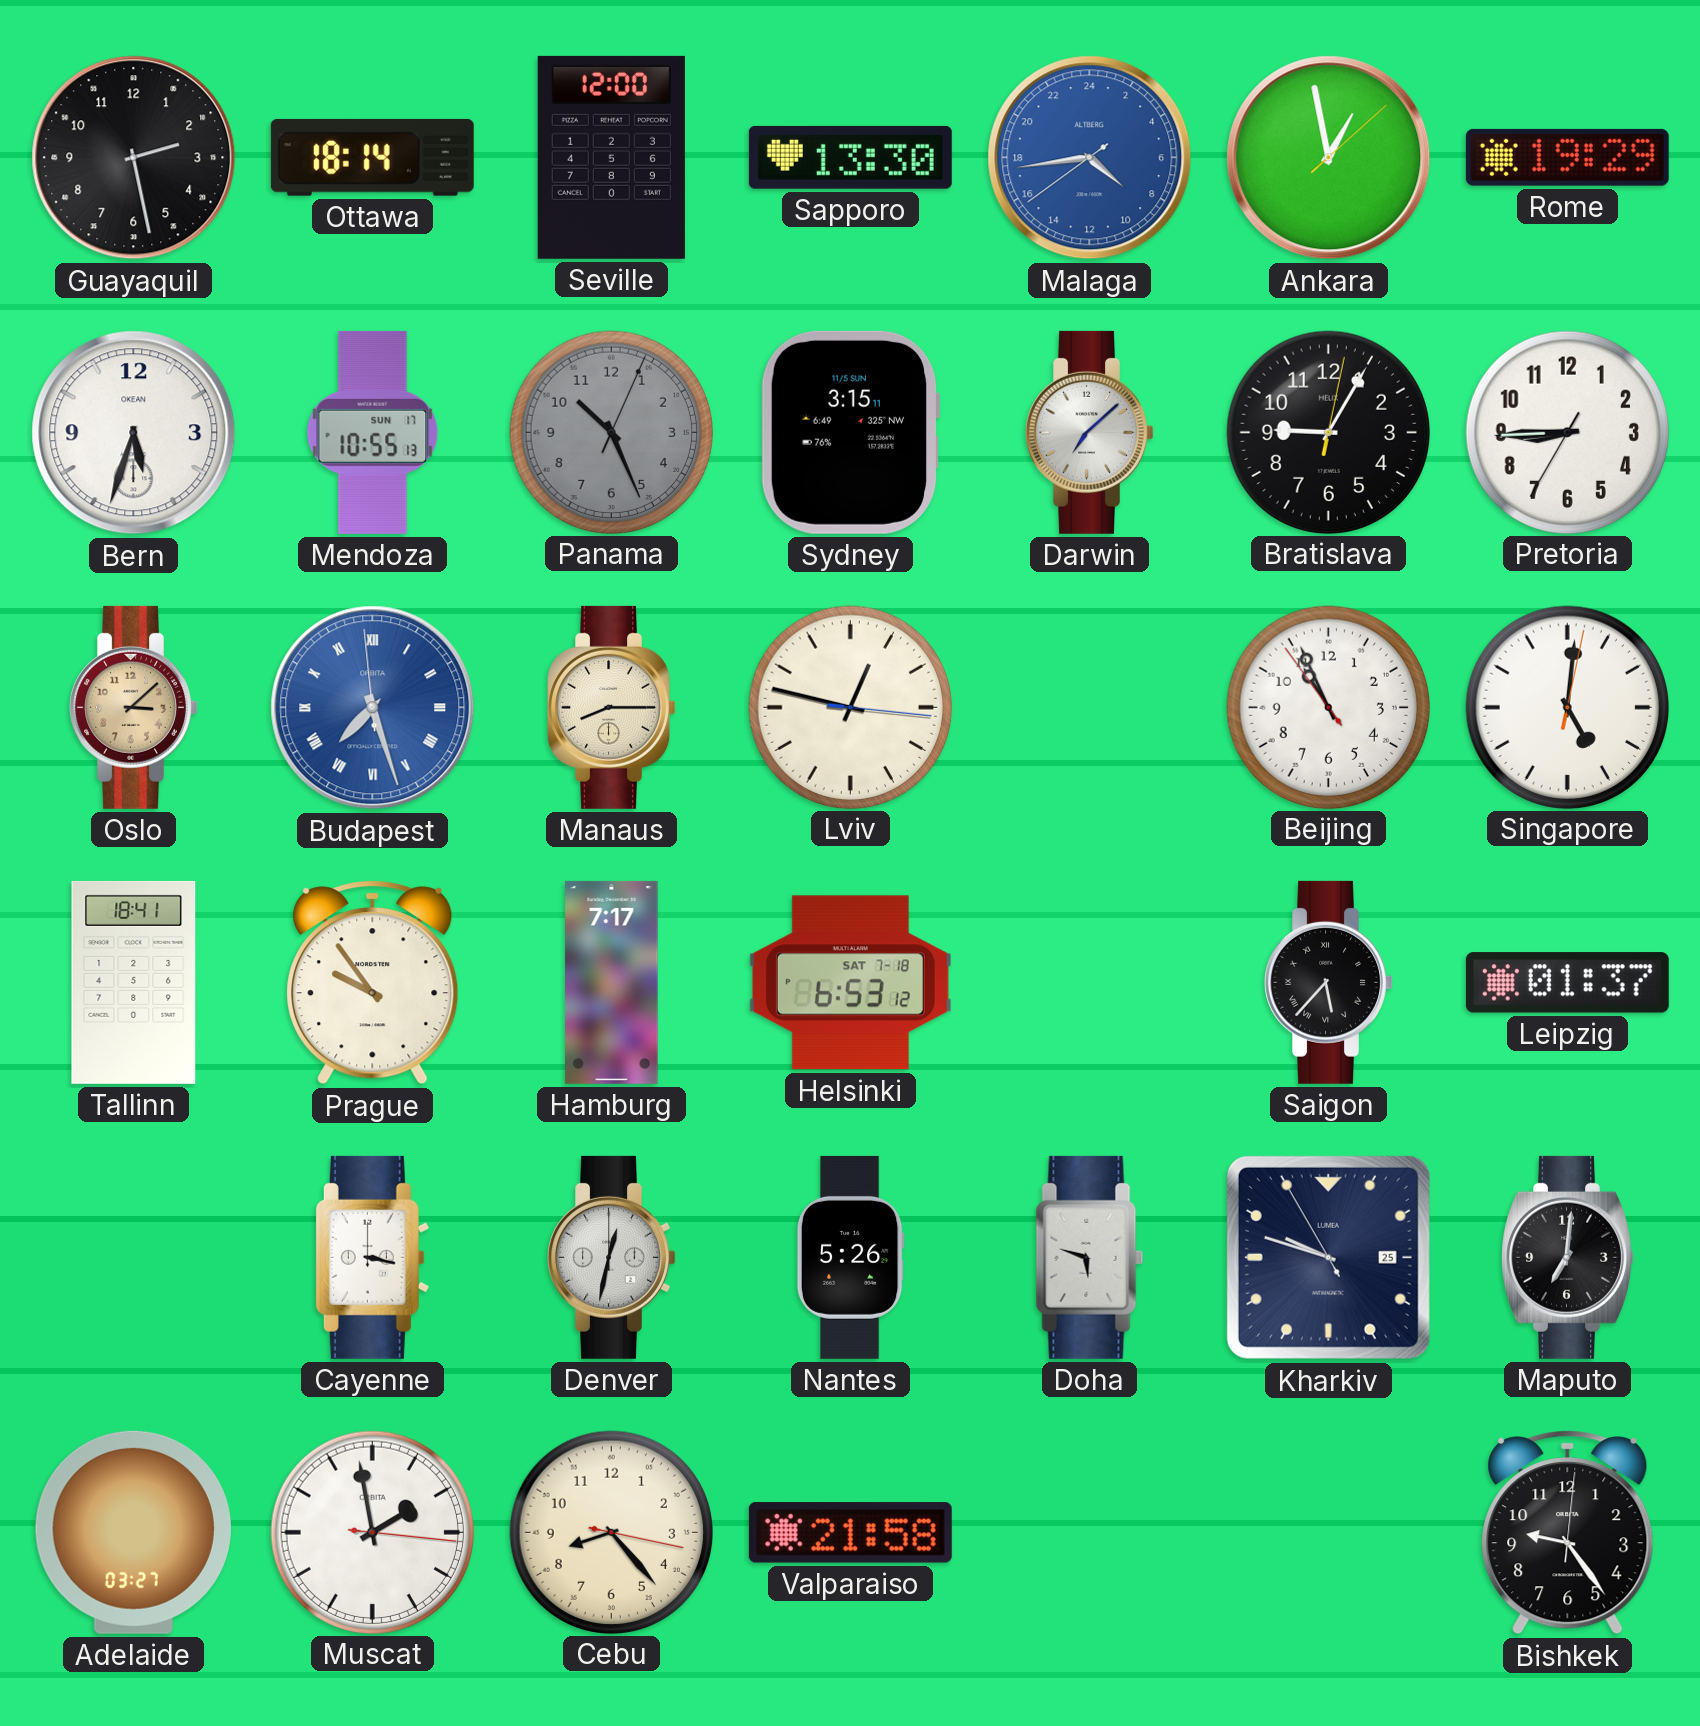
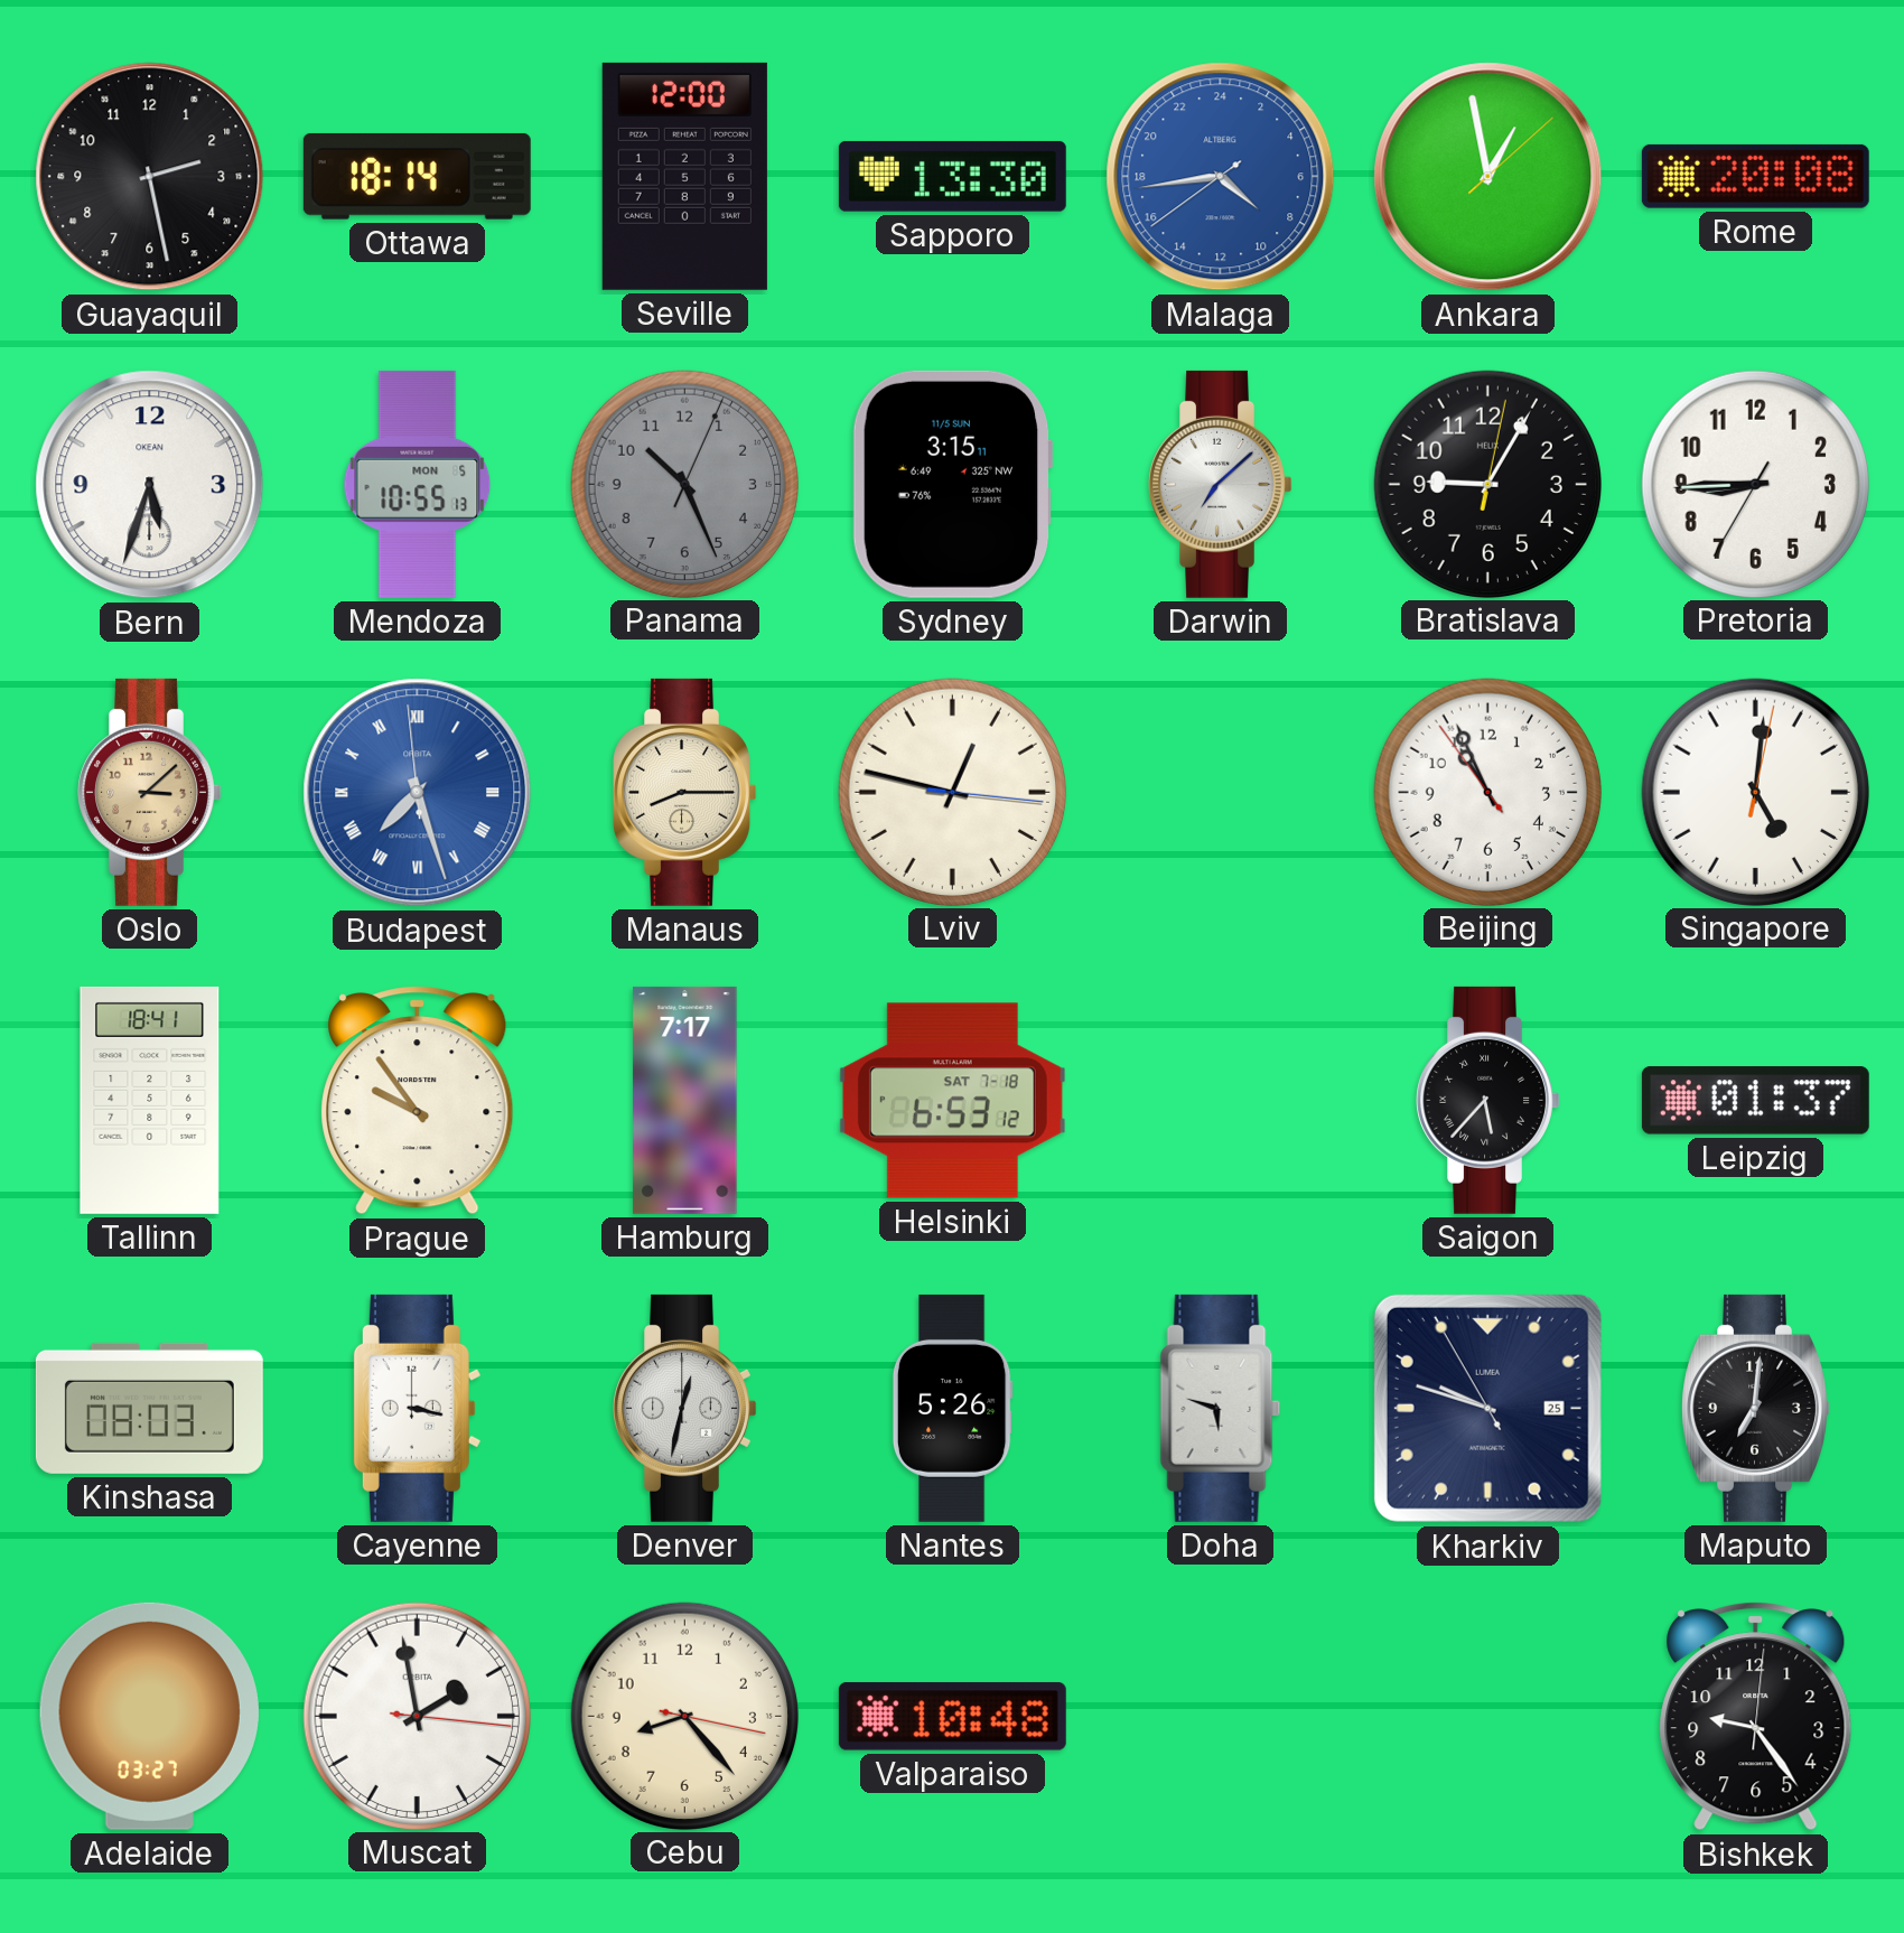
Rome: 19:29 -> 20:08 (1755, 176)
Mendoza date: SUN 17 -> MON 5 (418, 484)
Kinshasa: none -> 08:03 (149, 1408)
Valparaiso: 21:58 -> 10:48 (952, 1717)
